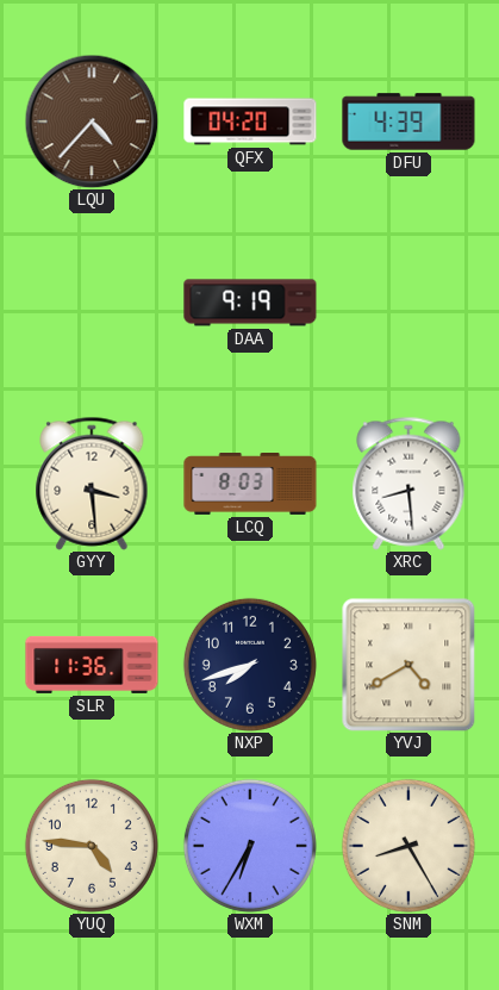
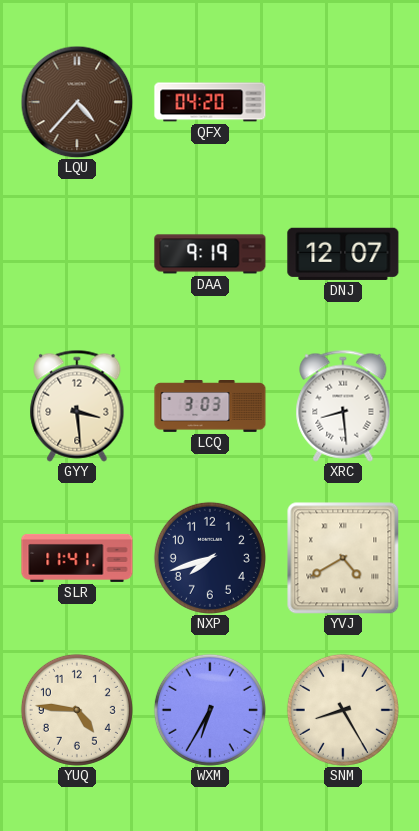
DFU: 4:39 -> none (408, 122)
DNJ: none -> 12:07 (343, 254)
LCQ: 8:03 -> 3:03 (210, 407)
SLR: 11:36 -> 11:41 (77, 558)
